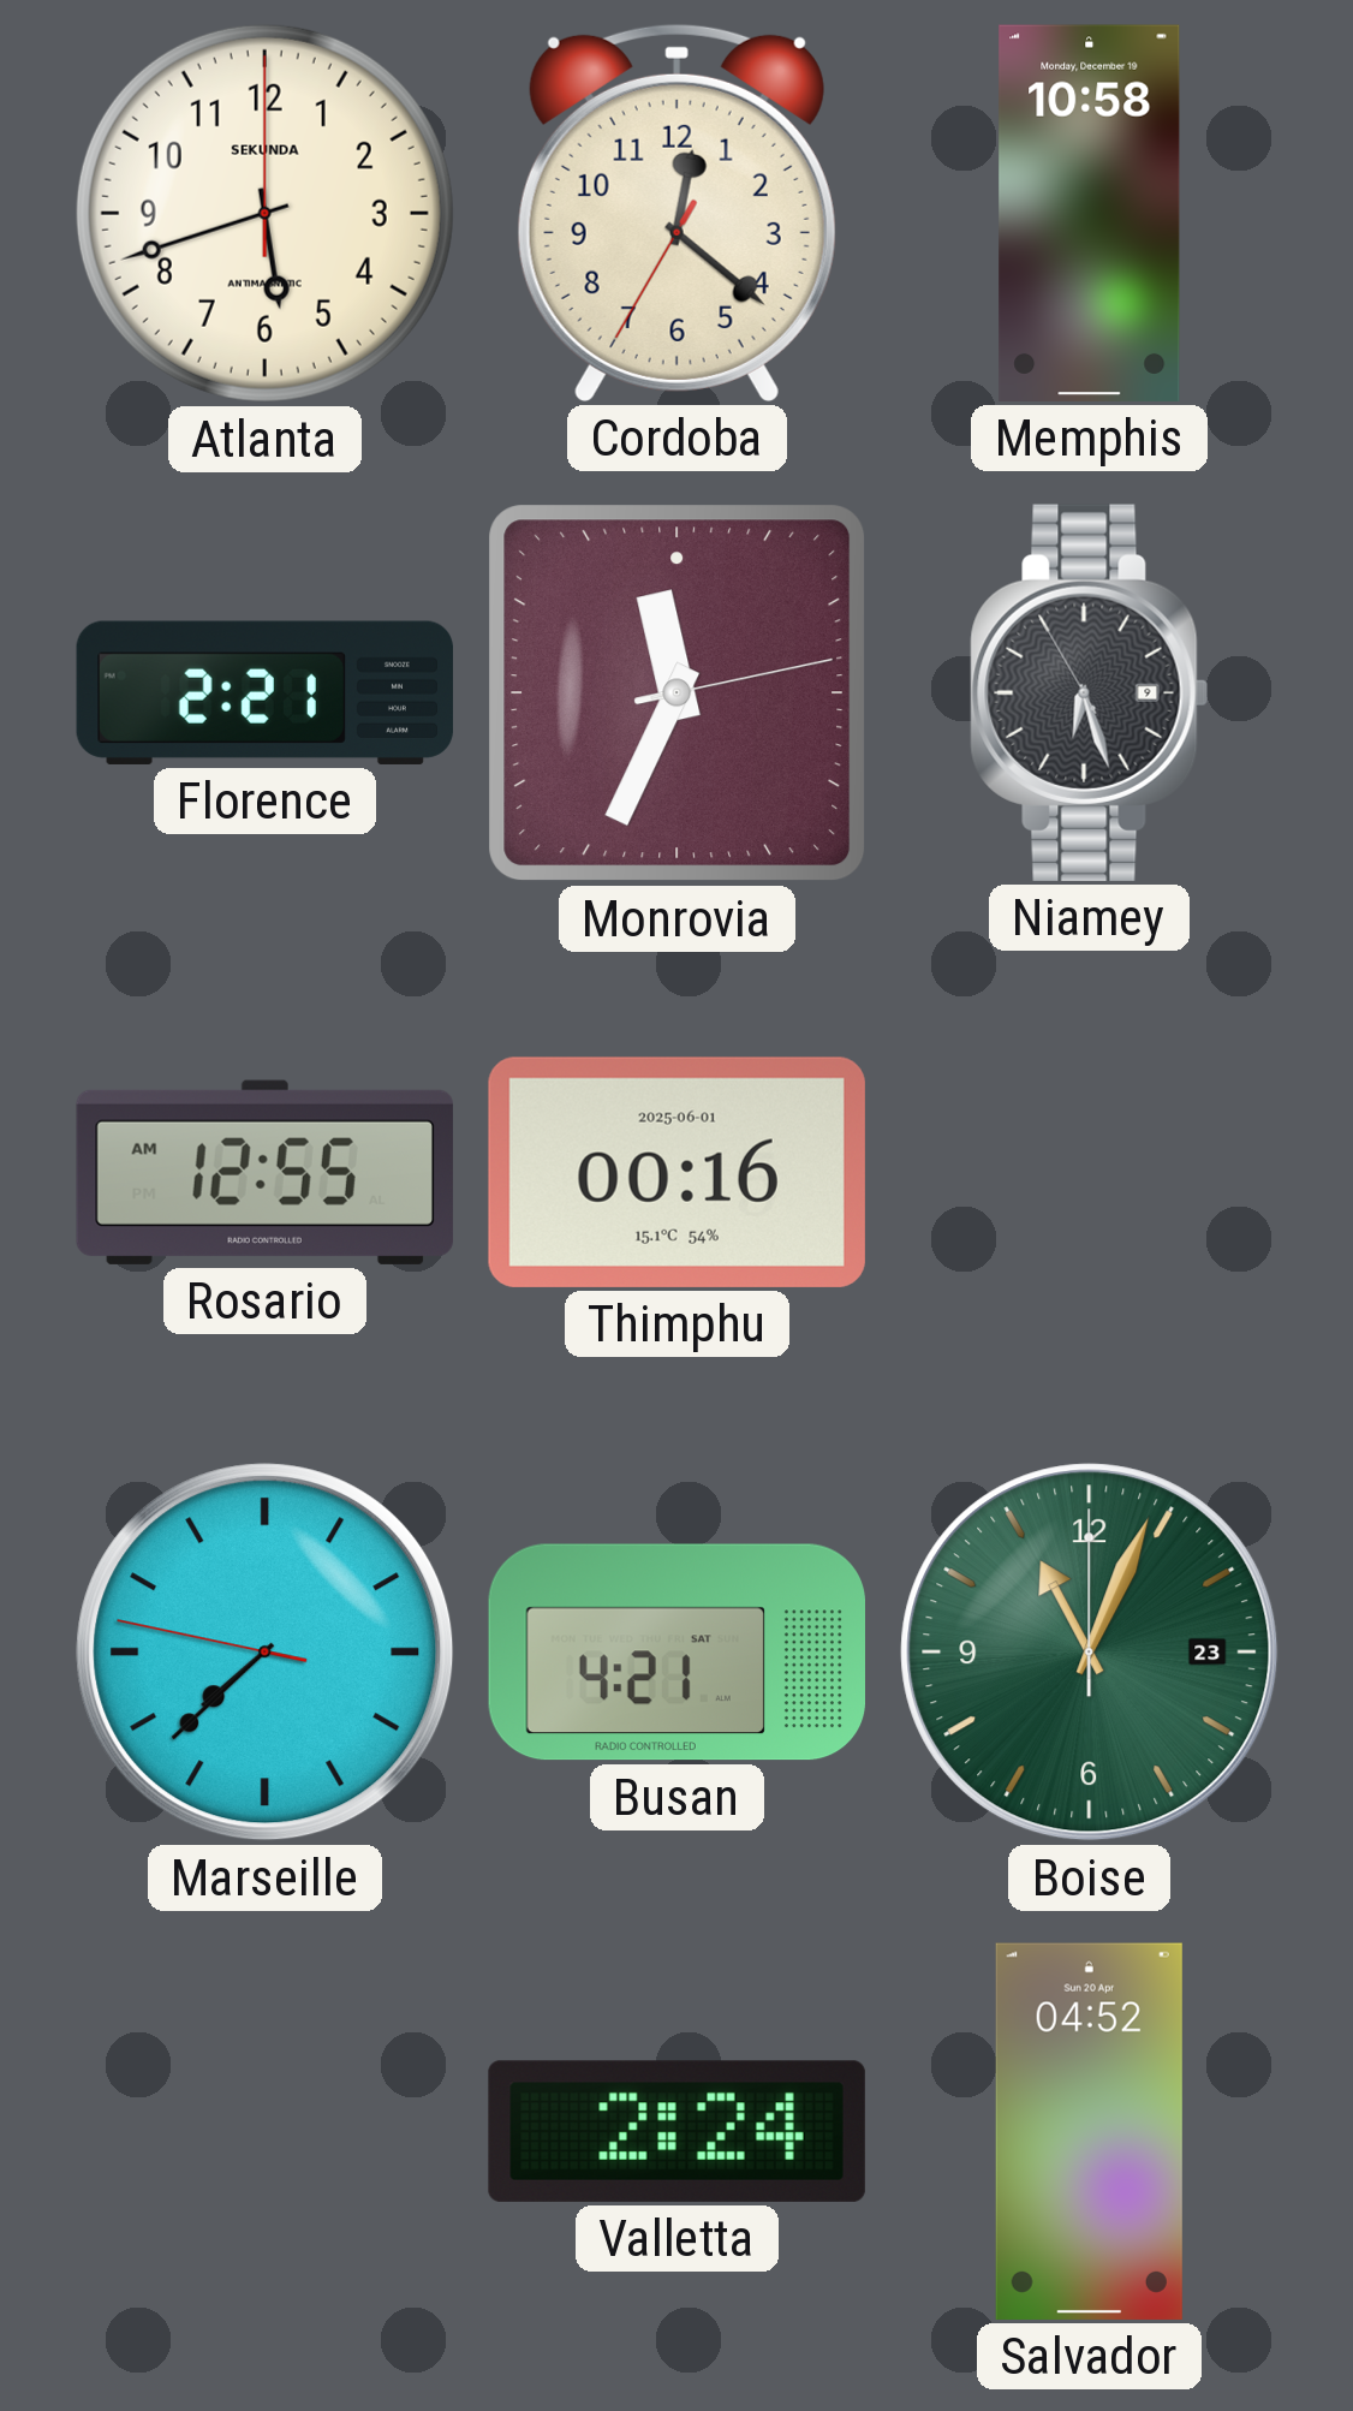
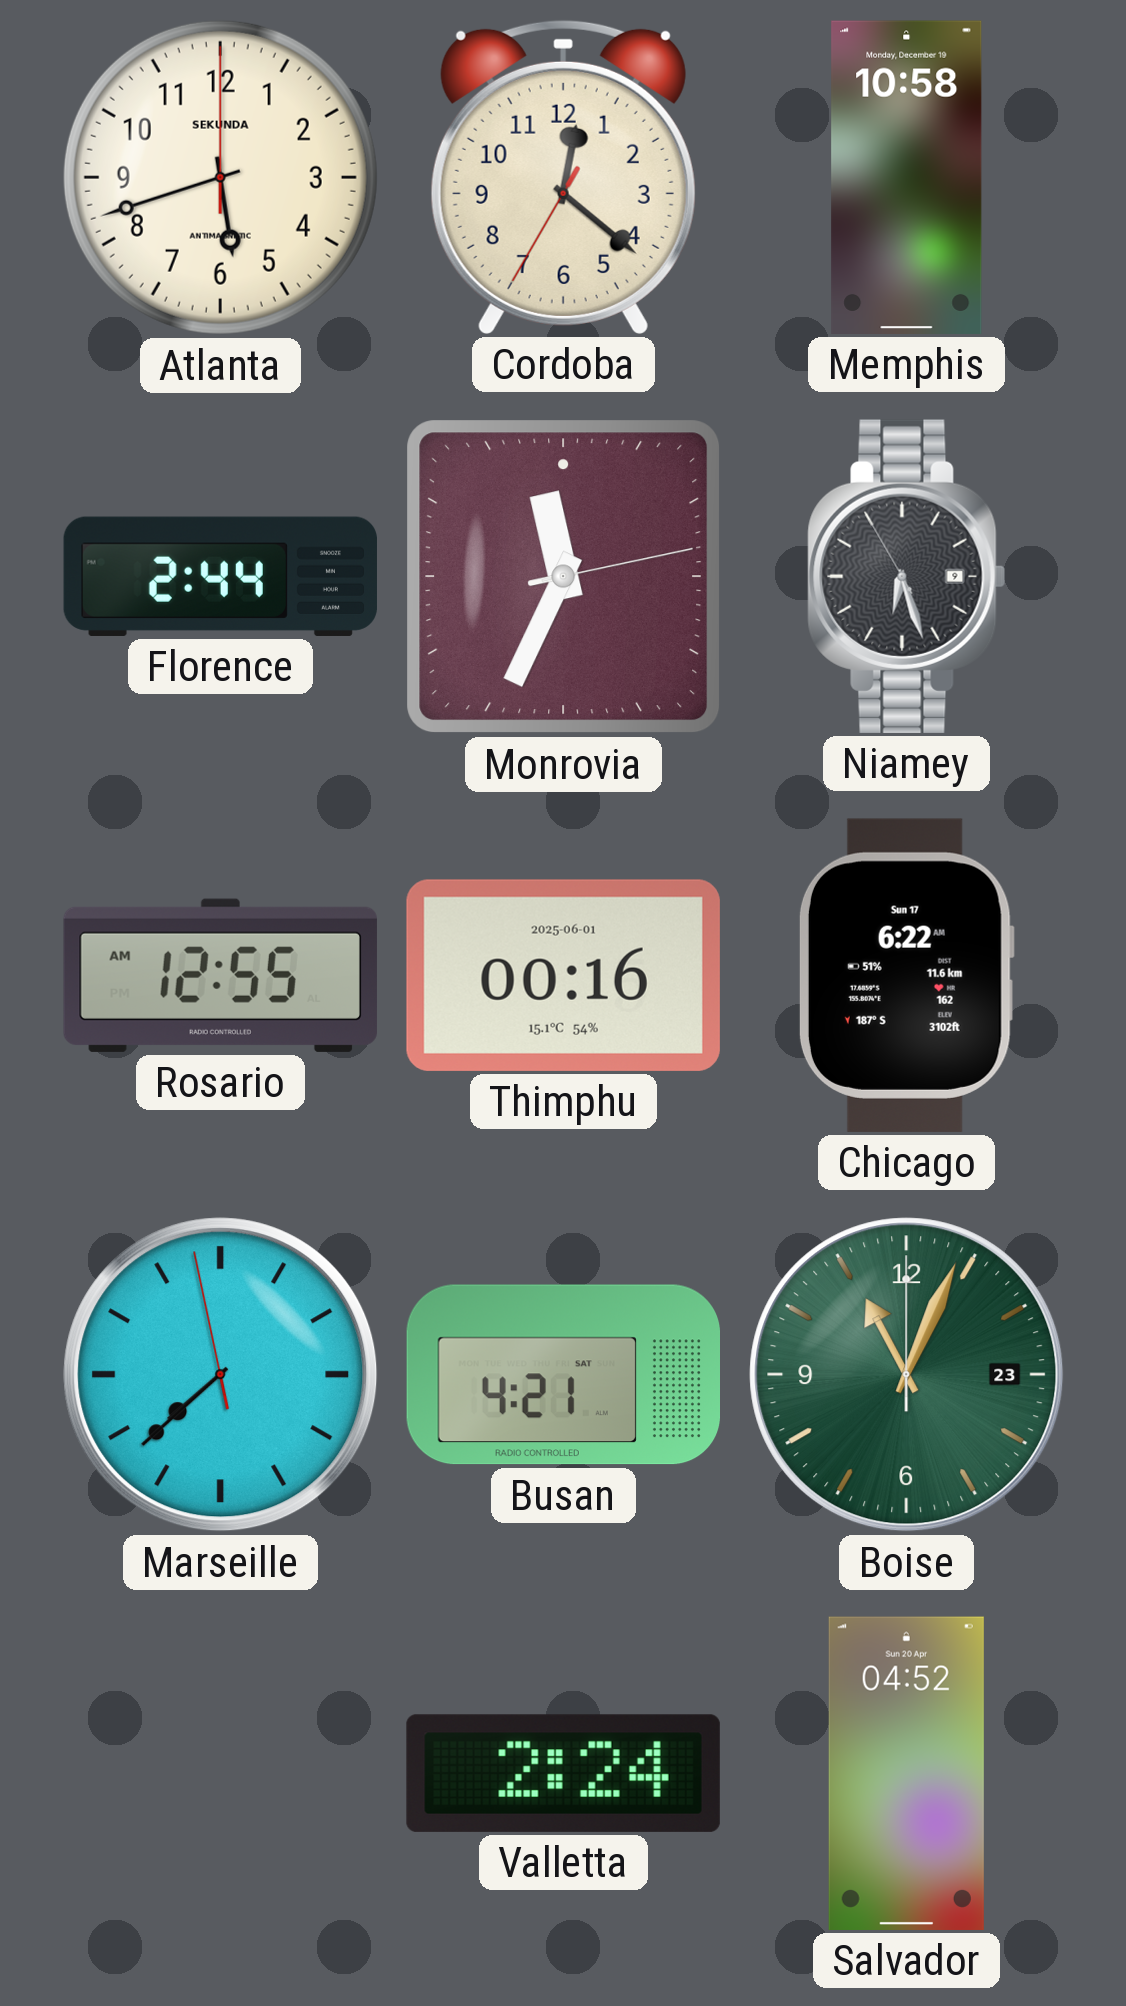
Florence: 2:21 -> 2:44 (220, 576)
Chicago: none -> 6:22 (906, 975)
Marseille: 7:37:47 -> 7:37:58 (221, 1375)
